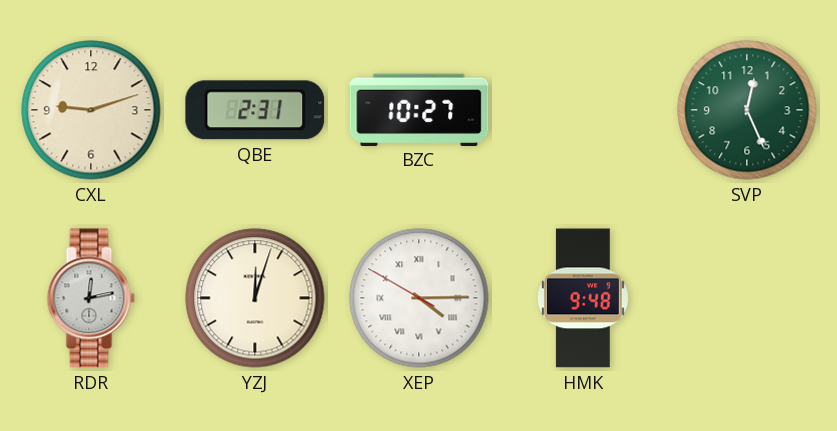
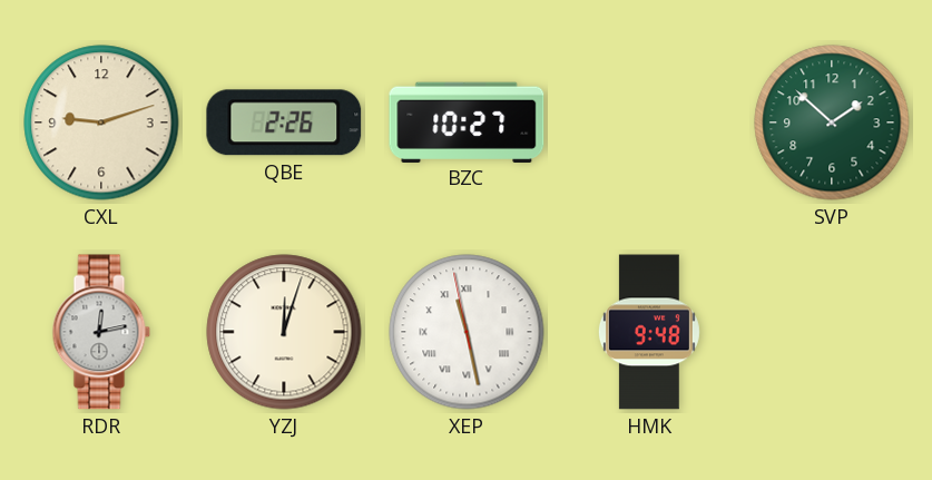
QBE: 2:31 -> 2:26 (284, 123)
SVP: 12:26 -> 1:52 (832, 123)
XEP: 4:14 -> 11:27 (467, 332)
